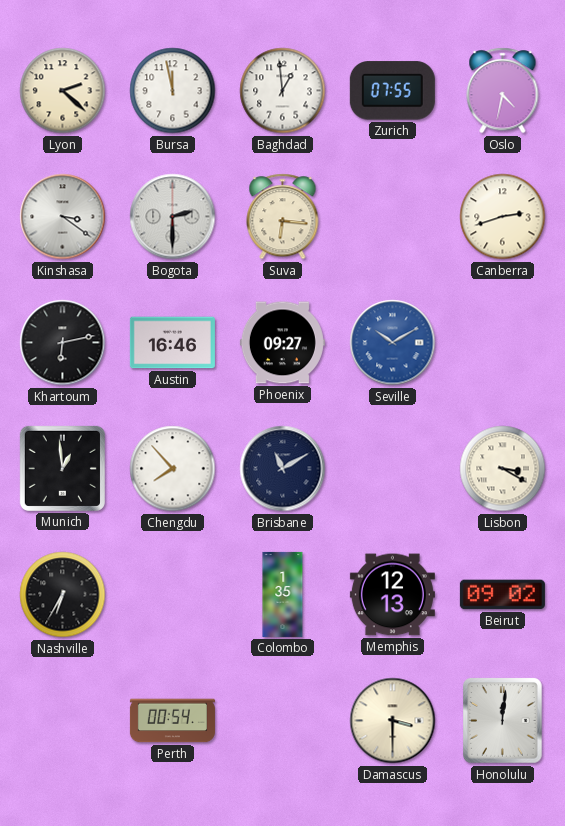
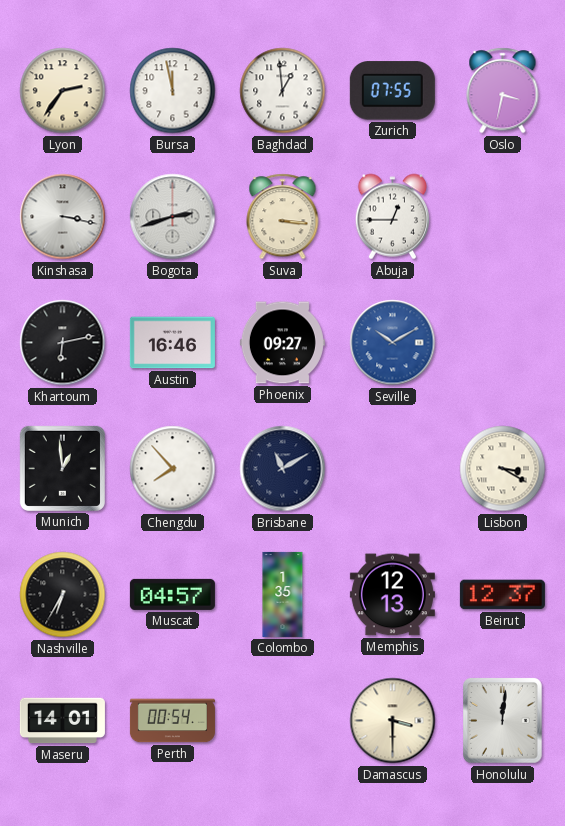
Lyon: 2:22 -> 2:36 (63, 91)
Oslo: 4:32 -> 3:32 (503, 91)
Kinshasa: 3:21 -> 3:17 (63, 217)
Bogota: 2:30 -> 2:42 (173, 217)
Suva: 6:16 -> 3:16 (283, 217)
Abuja: none -> 12:45 (392, 217)
Canberra: 2:42 -> none (503, 217)
Muscat: none -> 04:57 (172, 594)
Beirut: 09:02 -> 12:37 (502, 595)
Maseru: none -> 14:01 (62, 721)
